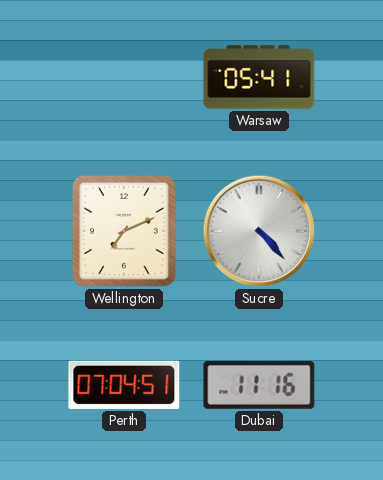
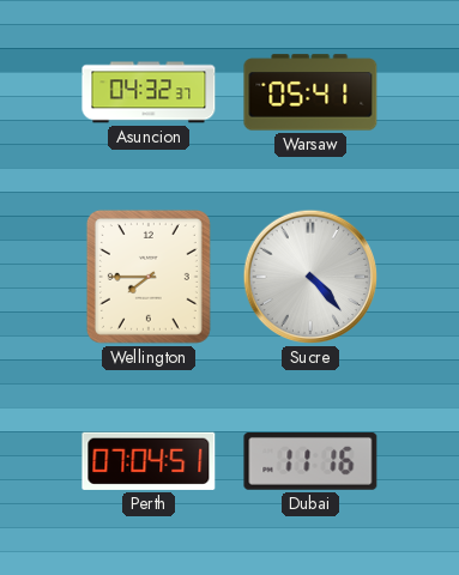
Asuncion: none -> 04:32 (149, 92)
Wellington: 7:11 -> 7:45 (149, 277)
